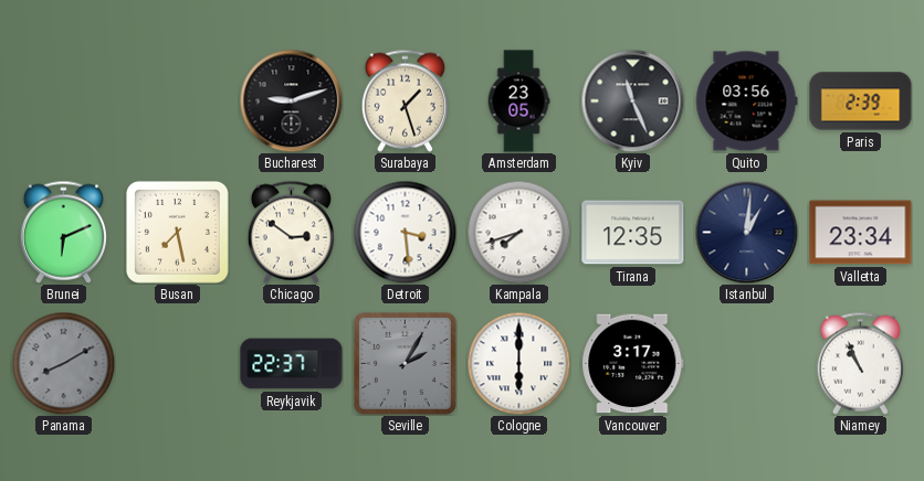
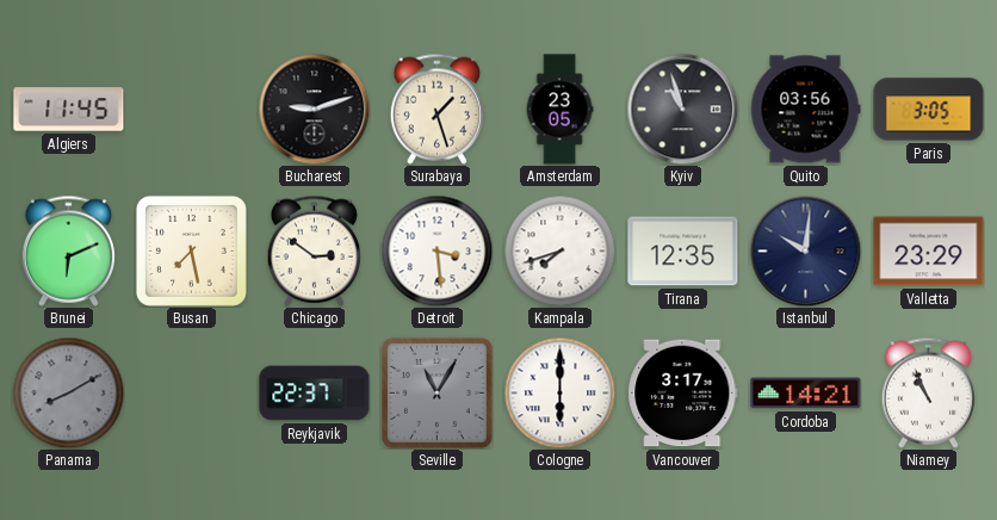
Algiers: none -> 11:45 (69, 110)
Kyiv: 11:26 -> 10:57 (682, 109)
Paris: 2:39 -> 3:05 (929, 110)
Istanbul: 1:01 -> 10:01 (805, 250)
Valletta: 23:34 -> 23:29 (929, 252)
Seville: 2:05 -> 11:05 (436, 392)
Cordoba: none -> 14:21 (806, 394)
